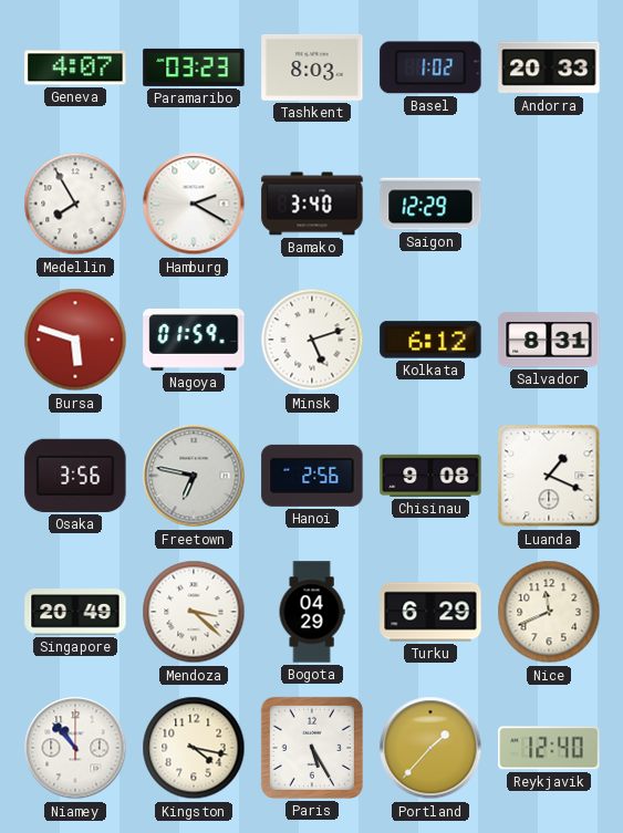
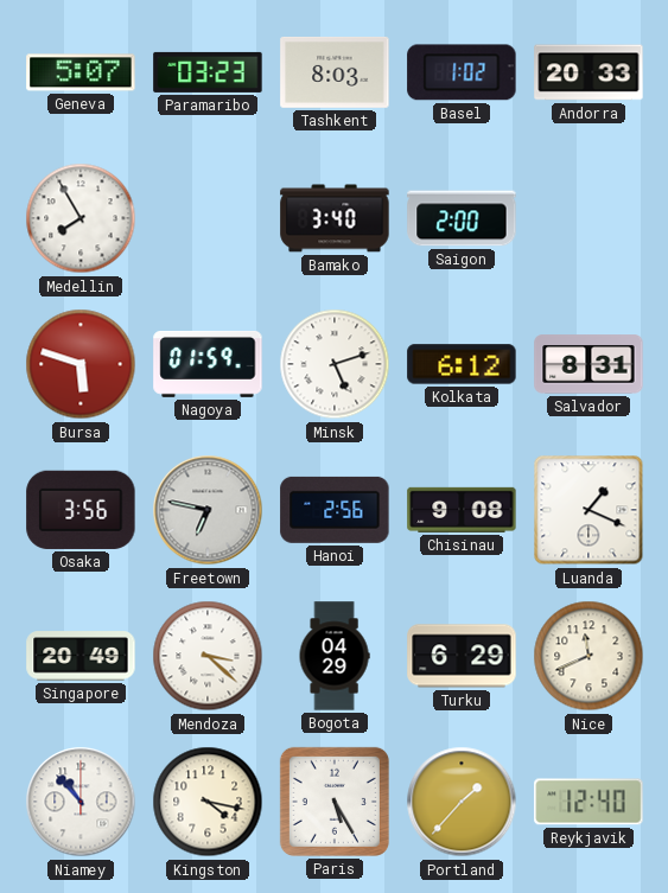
Geneva: 4:07 -> 5:07 (81, 72)
Hamburg: 2:20 -> none (194, 204)
Saigon: 12:29 -> 2:00 (462, 218)
